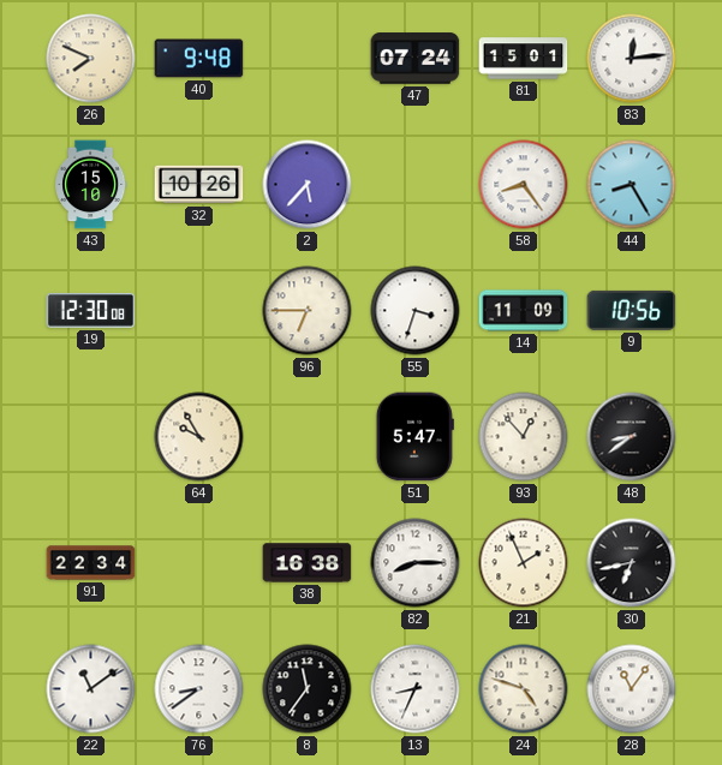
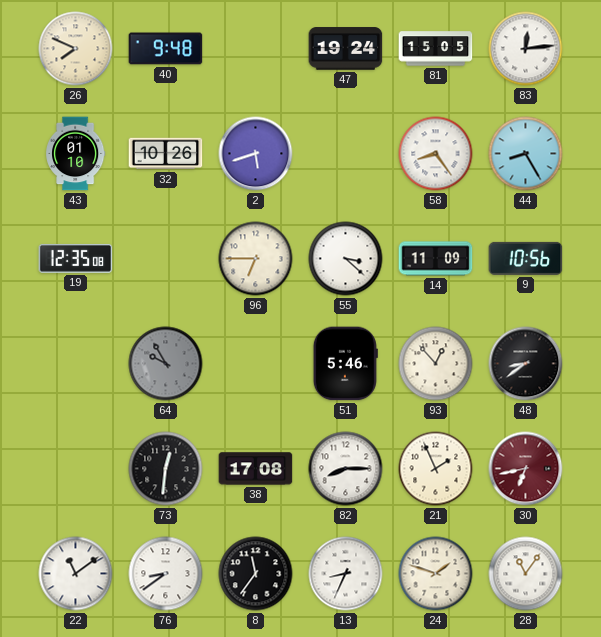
47: 07:24 -> 19:24 (346, 49)
81: 15:01 -> 15:05 (436, 49)
43: 15:10 -> 01:10 (76, 154)
2: 5:37 -> 5:42 (256, 154)
19: 12:30 -> 12:35 (76, 258)
55: 3:33 -> 3:22 (346, 259)
64 dial: cream -> grey (166, 364)
51: 5:47 -> 5:46 (345, 364)
91: 22:34 -> none (91, 563)
73: none -> 12:31 (166, 469)
38: 16:38 -> 17:08 (256, 469)
30 dial: black -> burgundy (526, 469)
24: 4:48 -> 1:48 (436, 574)
